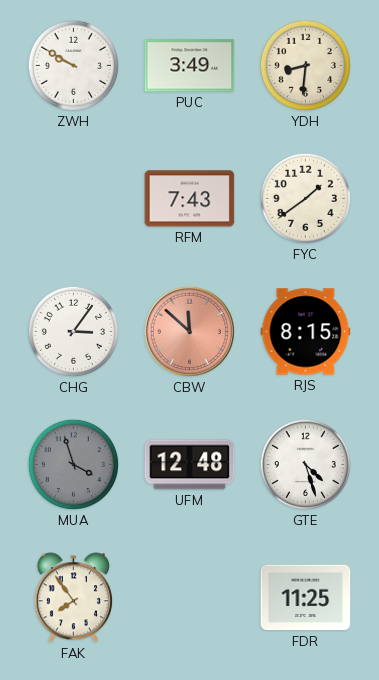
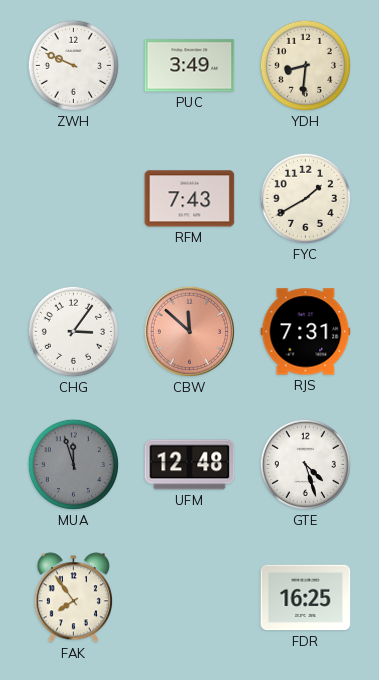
ZWH: 9:50 -> 9:49 (73, 65)
FYC: 1:39 -> 1:40 (305, 198)
RJS: 8:15 -> 7:31 (306, 332)
MUA: 3:57 -> 11:57 (73, 464)
FDR: 11:25 -> 16:25 (306, 598)
